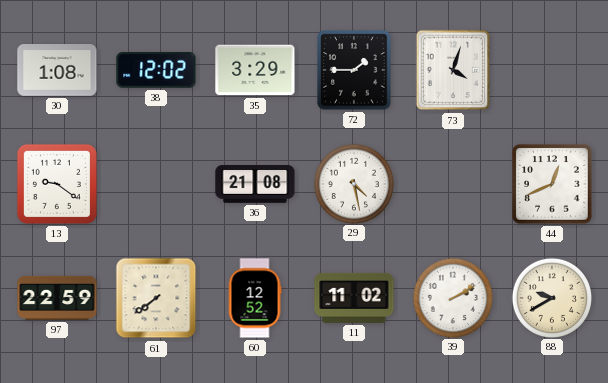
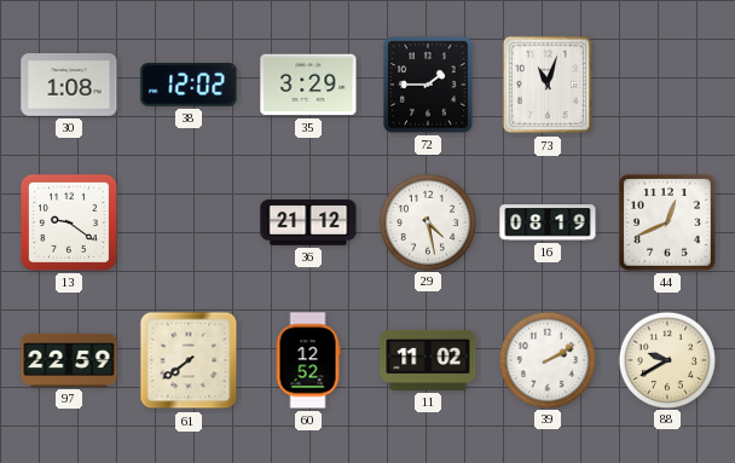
73: 4:03 -> 11:03 (548, 85)
36: 21:08 -> 21:12 (308, 222)
16: none -> 08:19 (548, 222)
